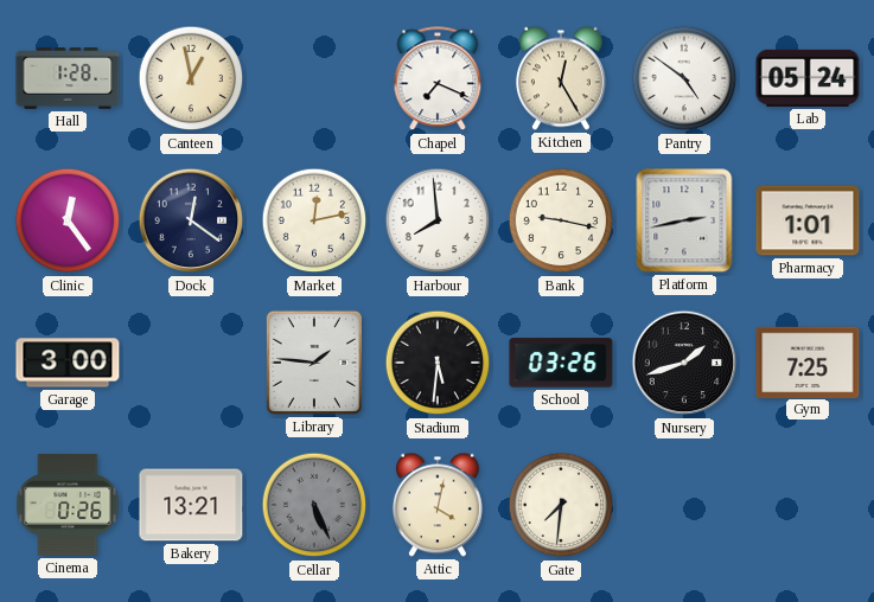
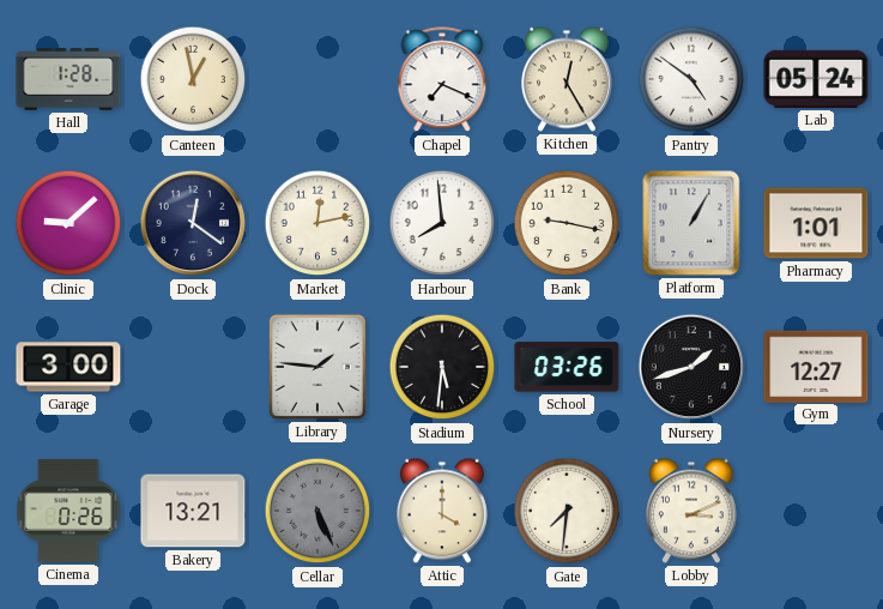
Clinic: 12:24 -> 9:08 (68, 223)
Platform: 2:43 -> 1:05 (691, 223)
Gym: 7:25 -> 12:27 (816, 366)
Attic: 4:02 -> 4:00 (442, 511)
Lobby: none -> 3:11 (691, 511)
